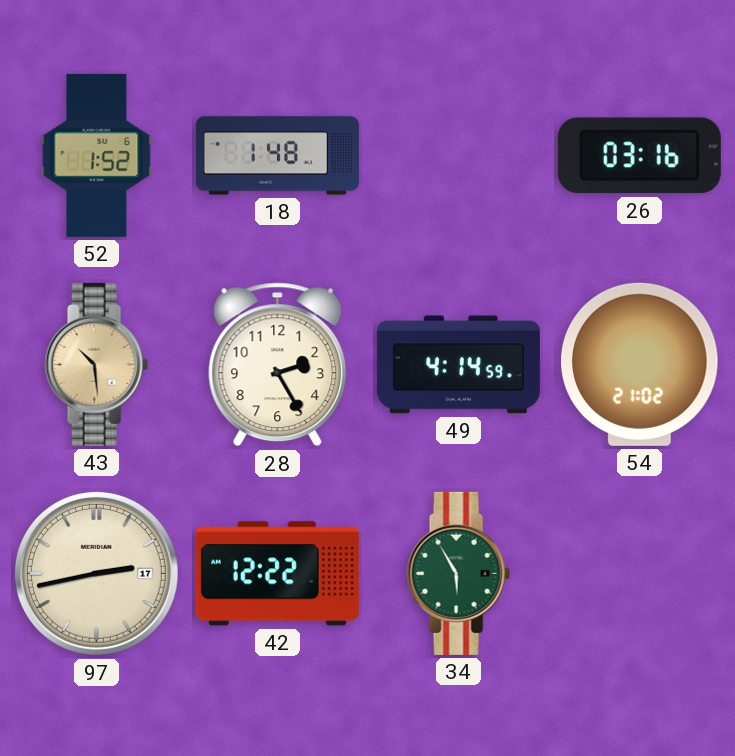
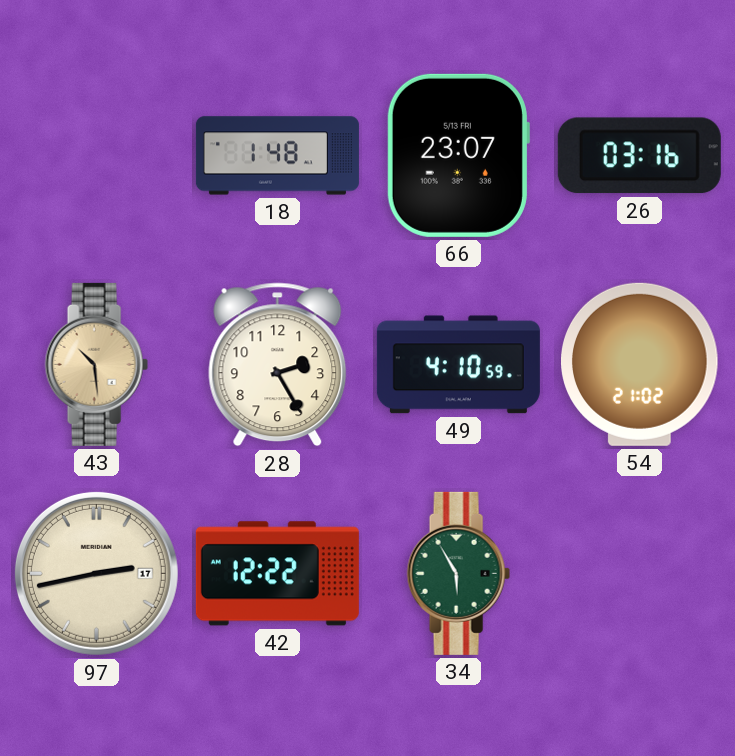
52: 1:52 -> none (97, 155)
66: none -> 23:07 (458, 155)
49: 4:14 -> 4:10 (458, 365)
